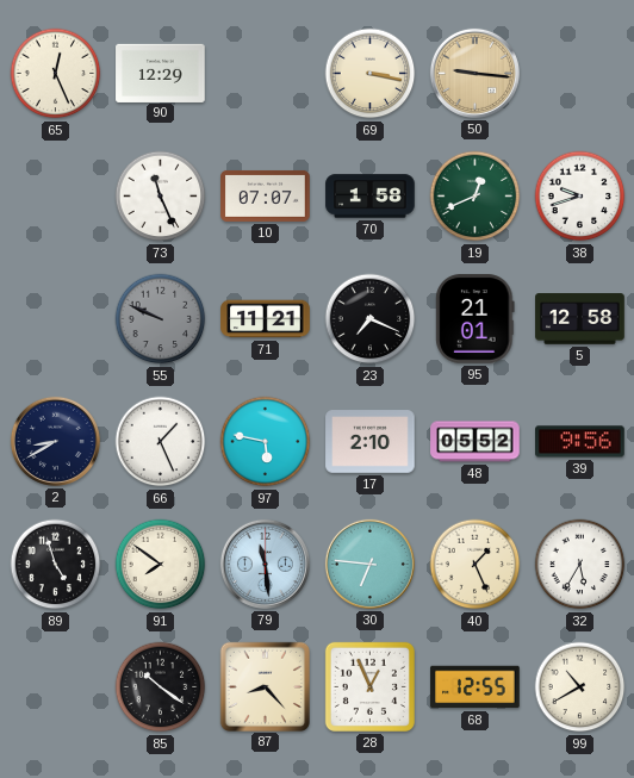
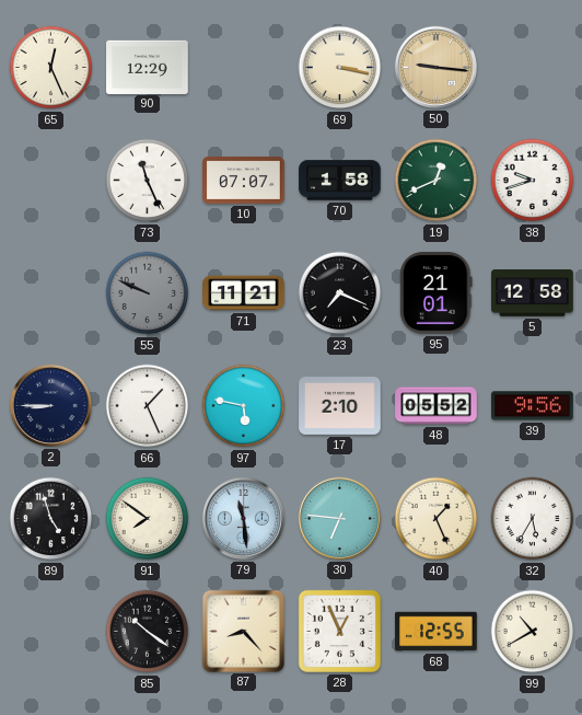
2: 8:40 -> 8:45 (50, 405)
